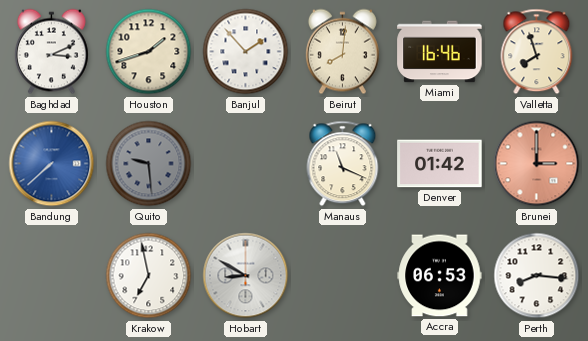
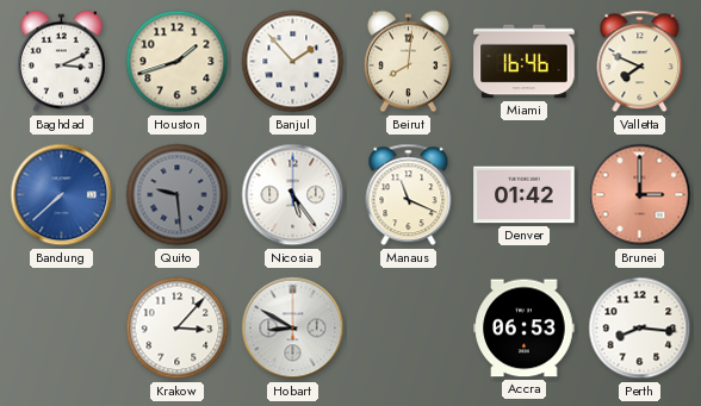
Valletta: 7:57 -> 7:49 (640, 62)
Nicosia: none -> 5:24 (293, 195)
Krakow: 6:58 -> 3:07 (178, 329)
